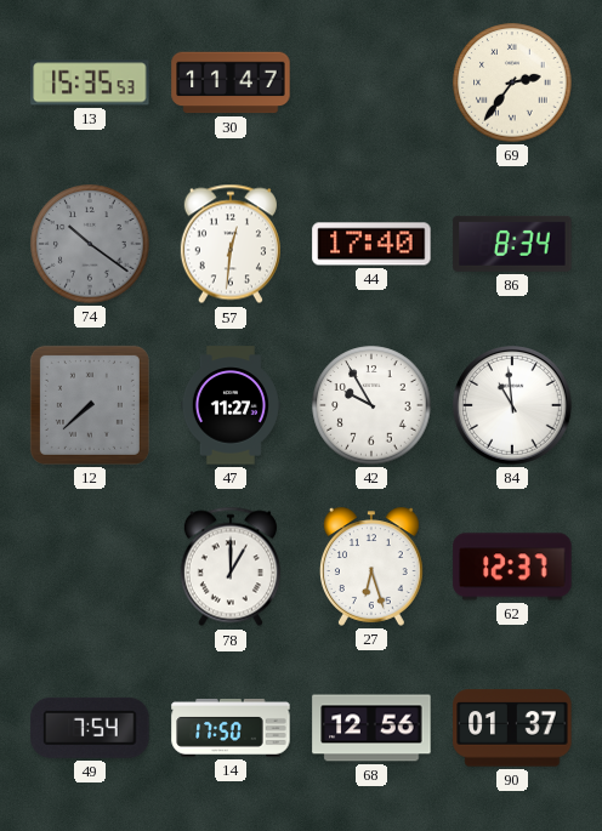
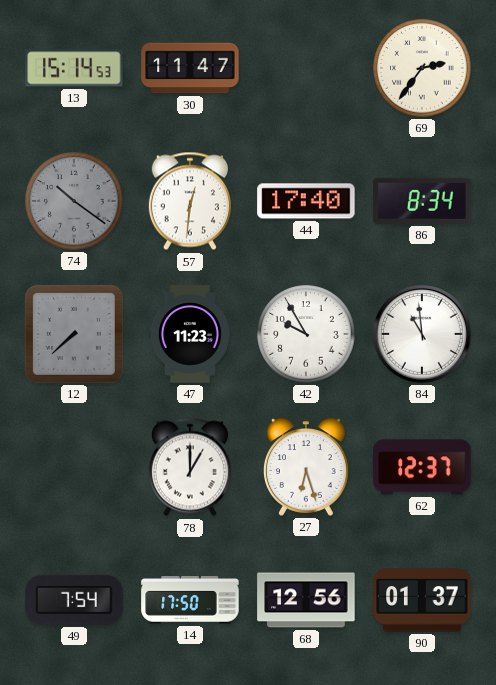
13: 15:35 -> 15:14 (74, 68)
47: 11:27 -> 11:23 (190, 334)
